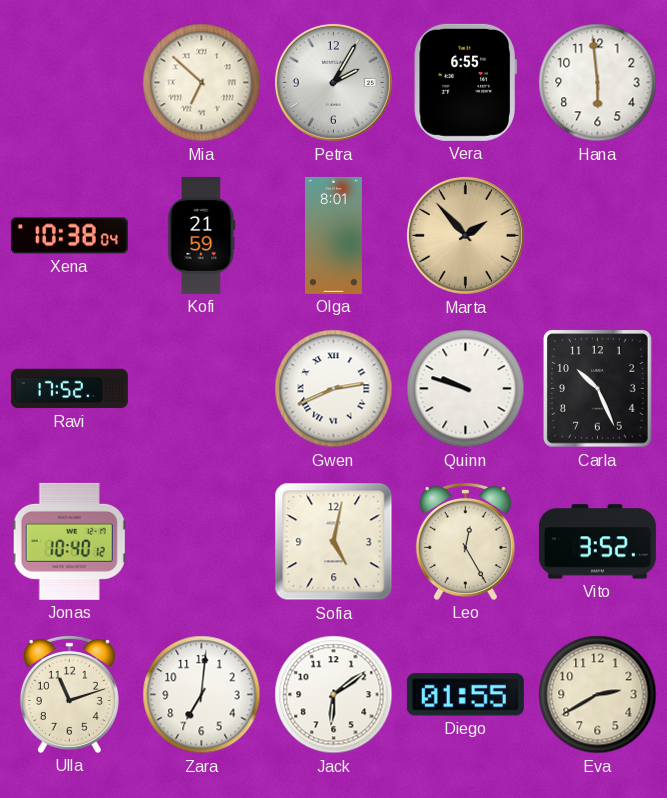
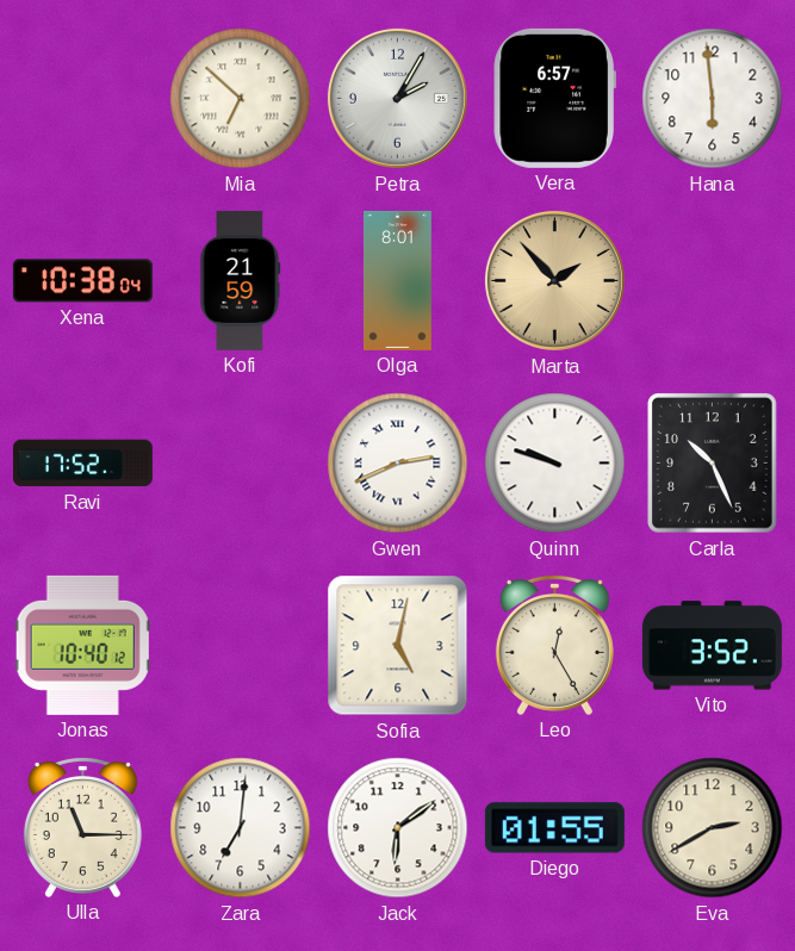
Vera: 6:55 -> 6:57 (554, 98)
Ulla: 11:12 -> 11:15 (82, 827)
